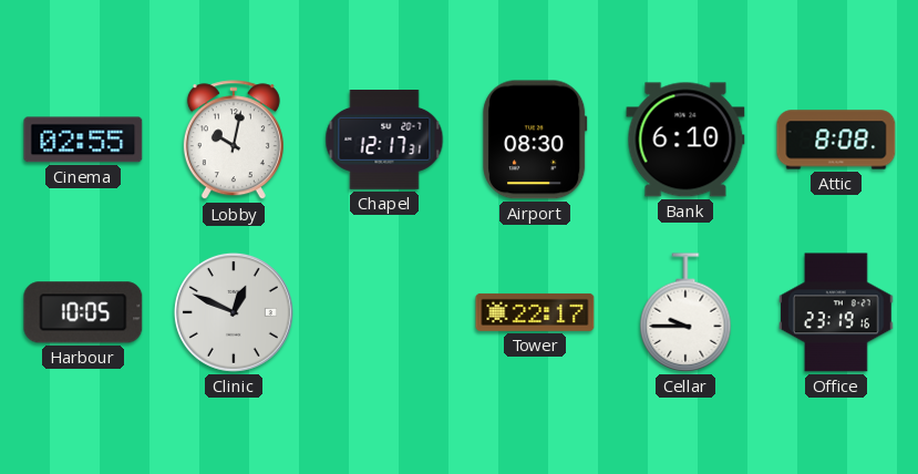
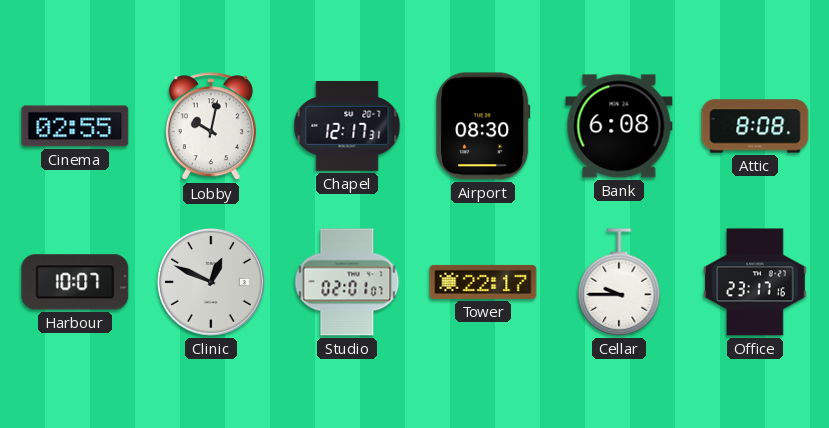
Bank: 6:10 -> 6:08 (619, 126)
Harbour: 10:05 -> 10:07 (75, 282)
Studio: none -> 02:01 (347, 282)
Office: 23:19 -> 23:17 (755, 282)
